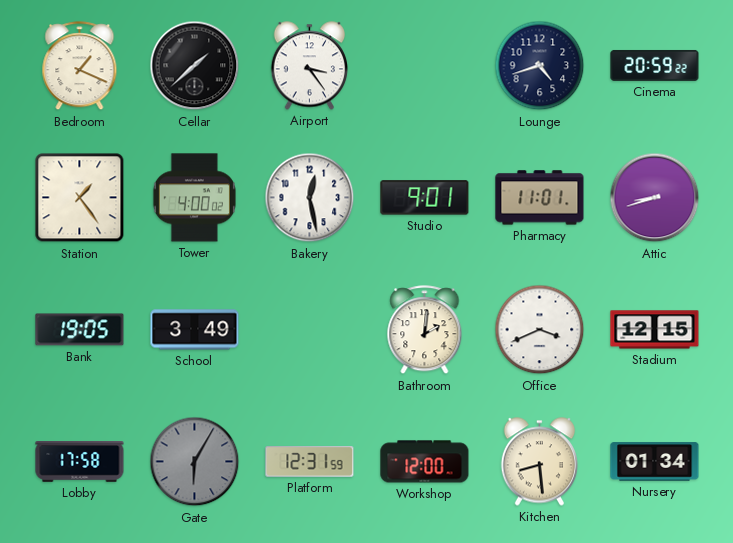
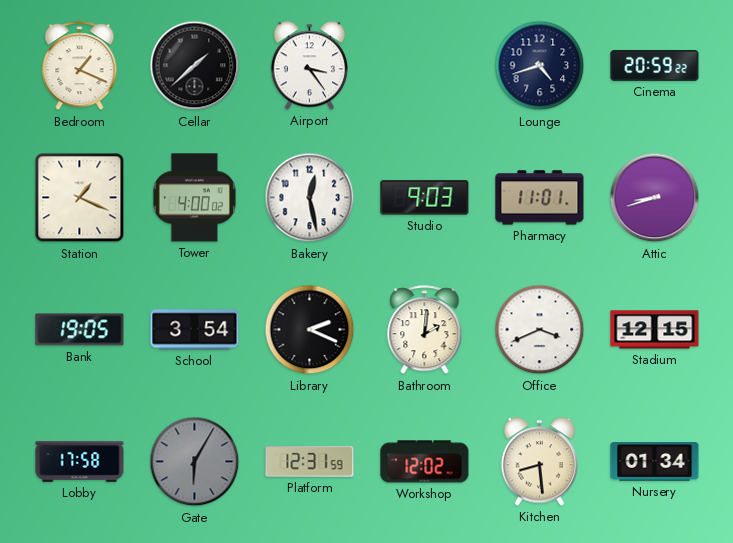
Station: 1:24 -> 1:19 (80, 198)
Studio: 9:01 -> 9:03 (425, 198)
School: 3:49 -> 3:54 (195, 330)
Library: none -> 2:19 (310, 330)
Workshop: 12:00 -> 12:02 (425, 462)
